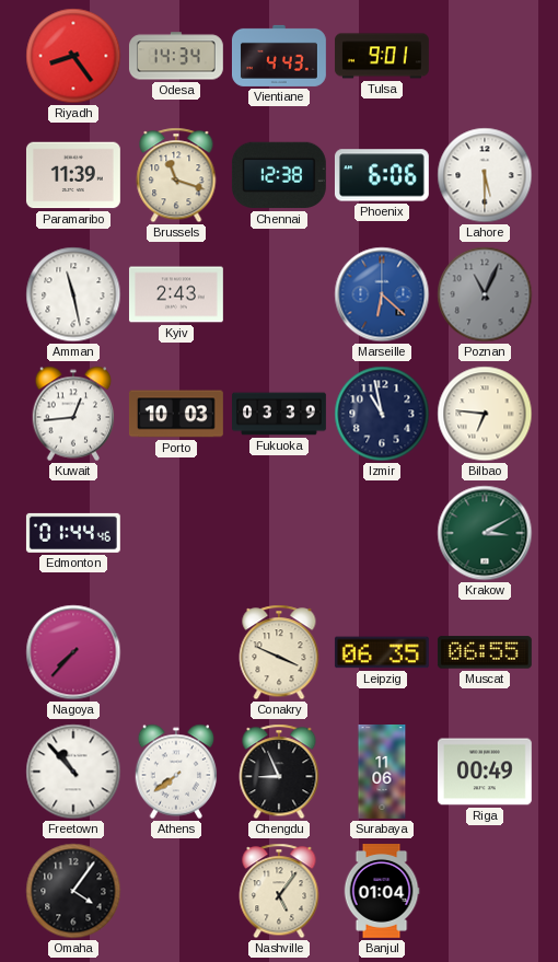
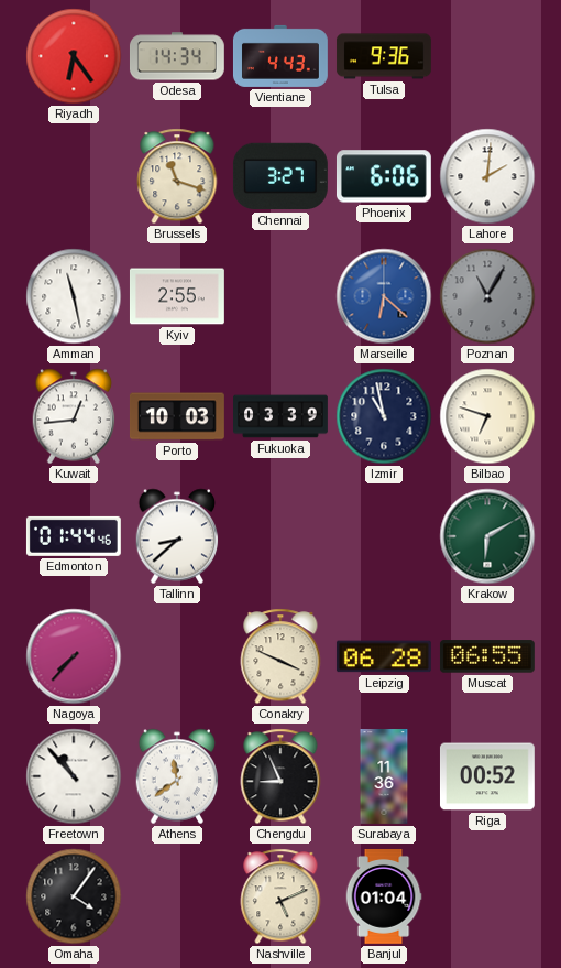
Riyadh: 8:24 -> 6:24 (74, 56)
Tulsa: 9:01 -> 9:36 (384, 56)
Paramaribo: 11:39 -> none (73, 175)
Chennai: 12:38 -> 3:27 (280, 176)
Lahore: 5:30 -> 2:01 (487, 176)
Kyiv: 2:43 -> 2:55 (177, 296)
Poznan: 11:04 -> 11:05 (487, 296)
Bilbao: 6:46 -> 6:48 (487, 416)
Tallinn: none -> 8:38 (177, 536)
Krakow: 3:10 -> 6:10 (487, 536)
Leipzig: 06:35 -> 06:28 (384, 656)
Athens: 7:39 -> 11:39 (177, 776)
Surabaya: 11:06 -> 11:36 (384, 777)
Riga: 00:49 -> 00:52 (487, 776)
Nashville: 5:06 -> 5:11 (280, 896)
